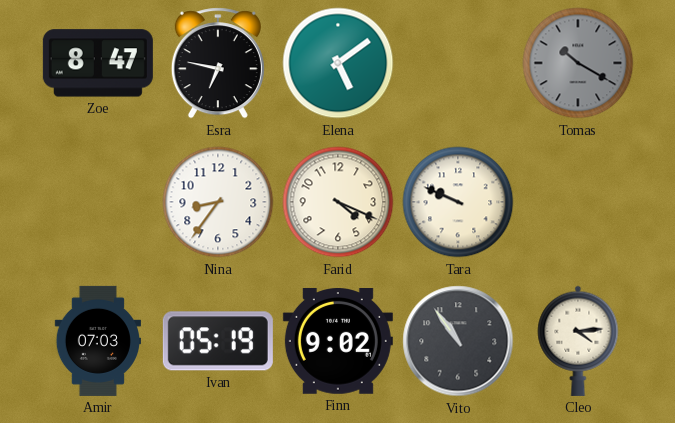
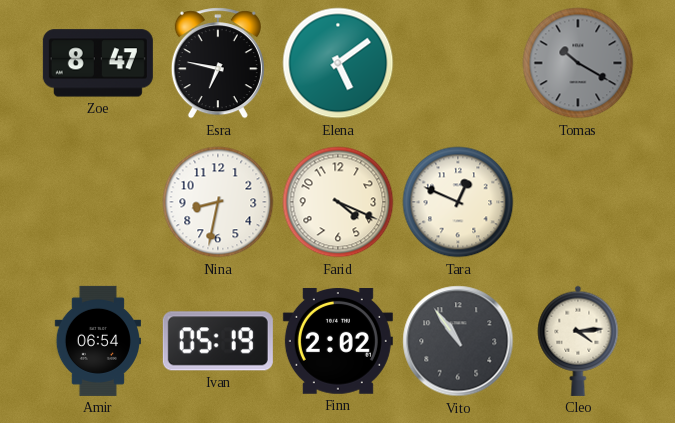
Nina: 8:36 -> 8:32 (218, 202)
Tara: 9:49 -> 12:49 (458, 202)
Amir: 07:03 -> 06:54 (97, 341)
Finn: 9:02 -> 2:02 (338, 342)
